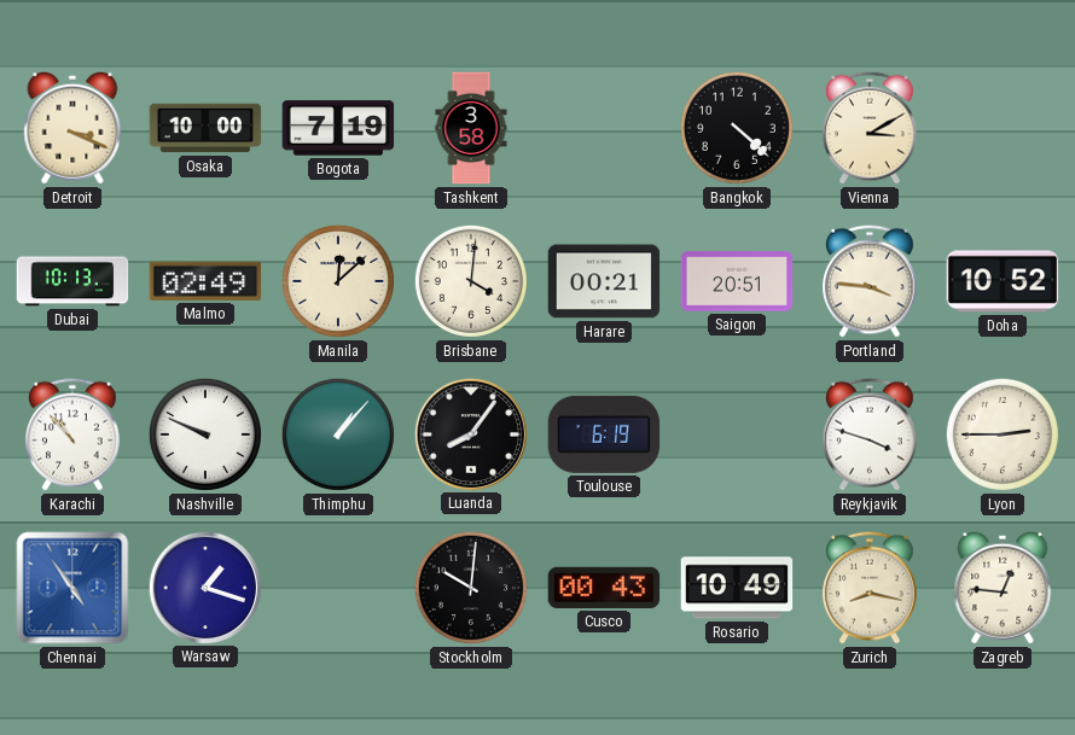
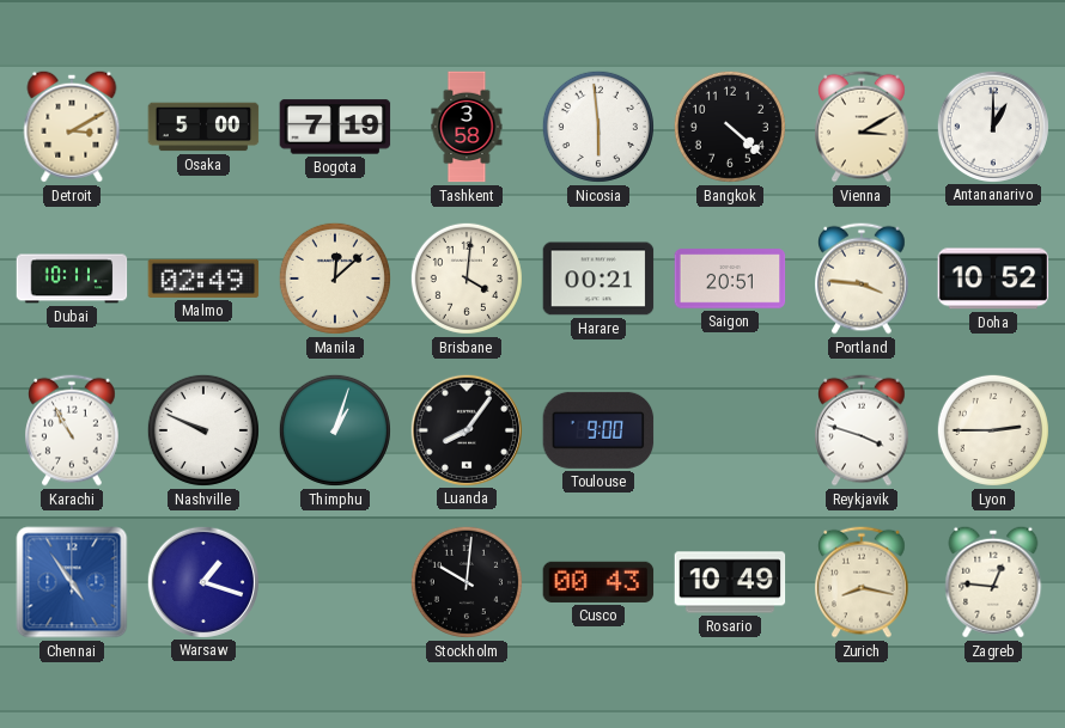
Detroit: 3:19 -> 3:10 (72, 127)
Osaka: 10:00 -> 5:00 (203, 127)
Nicosia: none -> 5:59 (598, 127)
Antananarivo: none -> 1:00 (992, 126)
Dubai: 10:13 -> 10:11 (72, 279)
Karachi: 10:53 -> 10:55 (73, 430)
Thimphu: 1:07 -> 1:03 (335, 430)
Toulouse: 6:19 -> 9:00 (598, 430)
